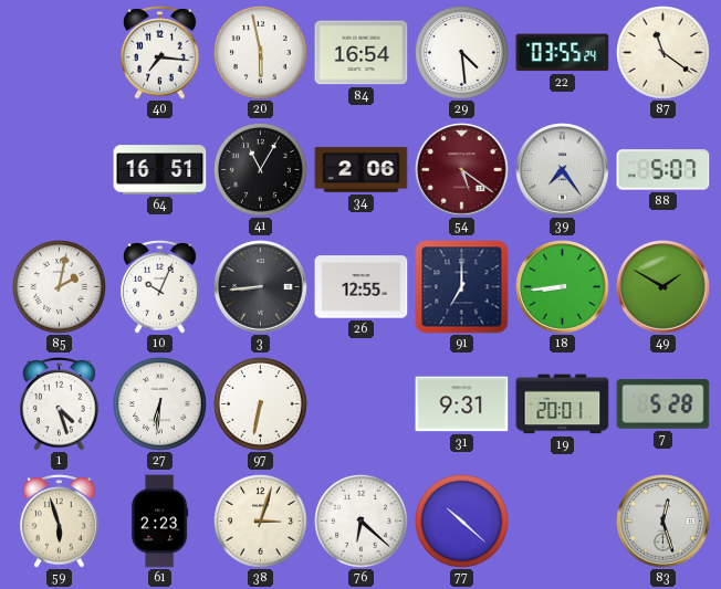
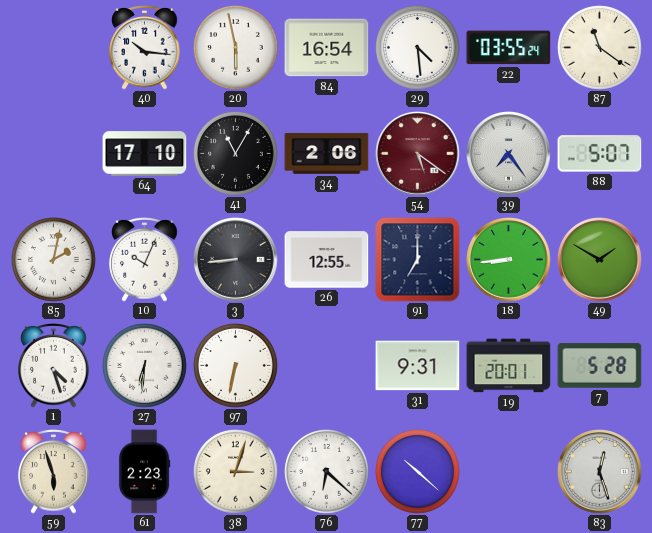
40: 7:16 -> 10:16 (145, 48)
64: 16:51 -> 17:10 (145, 154)
